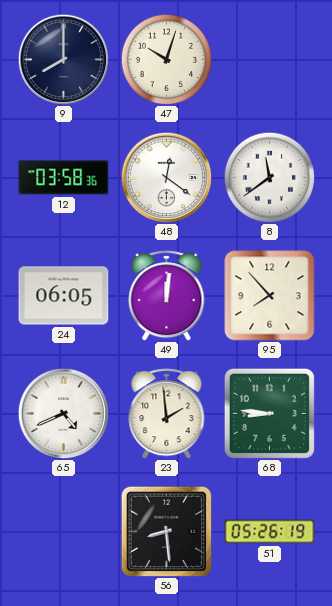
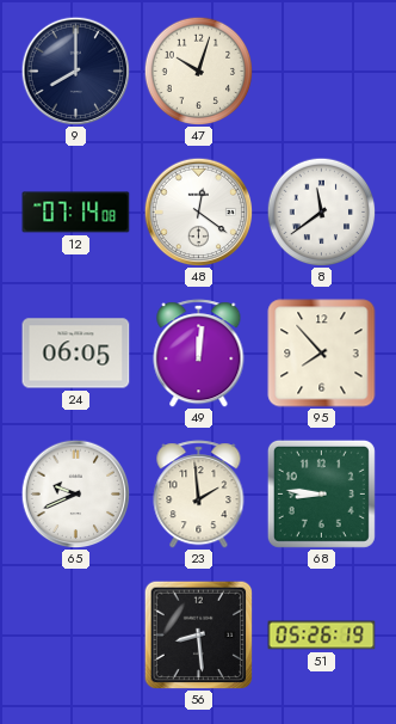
12: 03:58 -> 07:14 (76, 213)
65: 4:41 -> 9:41 (75, 493)
